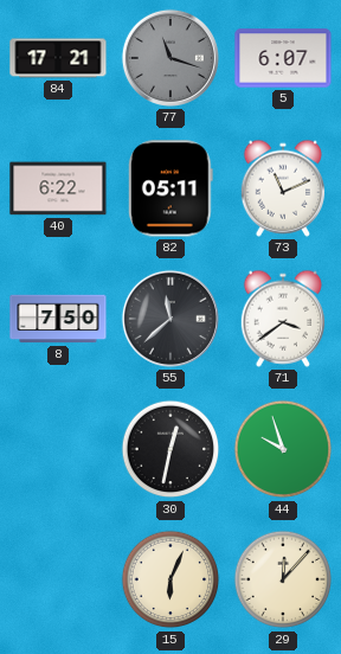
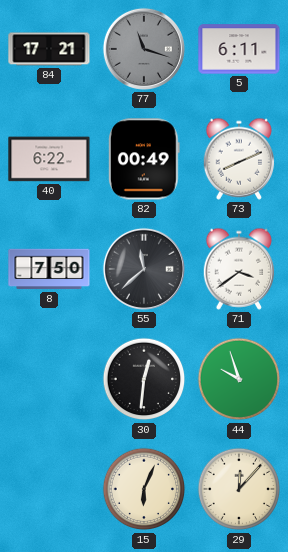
5: 6:07 -> 6:11 (239, 49)
82: 05:11 -> 00:49 (144, 159)
73: 11:11 -> 8:11 (238, 159)
30: 12:32 -> 12:31 (144, 379)
